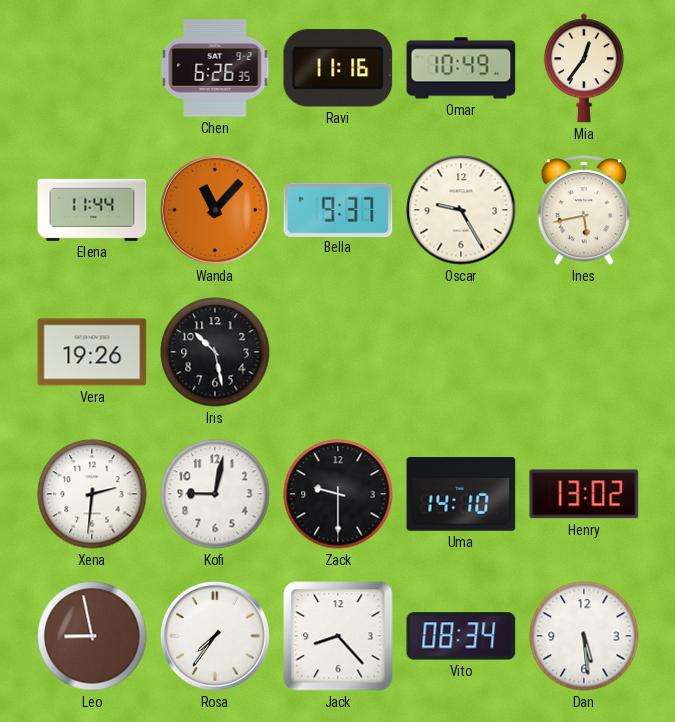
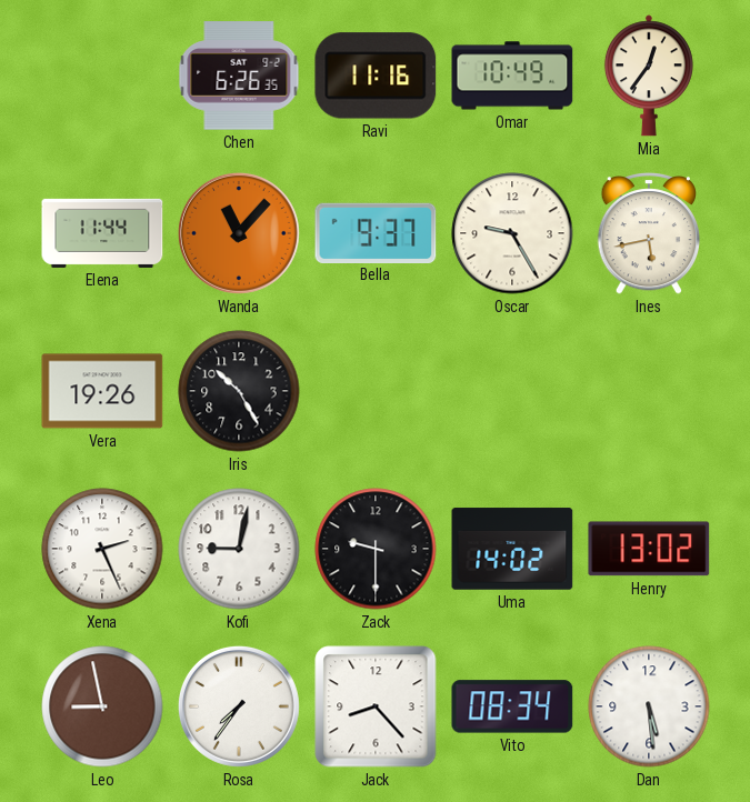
Iris: 10:28 -> 10:25 (239, 391)
Xena: 2:31 -> 2:26 (102, 549)
Uma: 14:10 -> 14:02 (512, 549)
